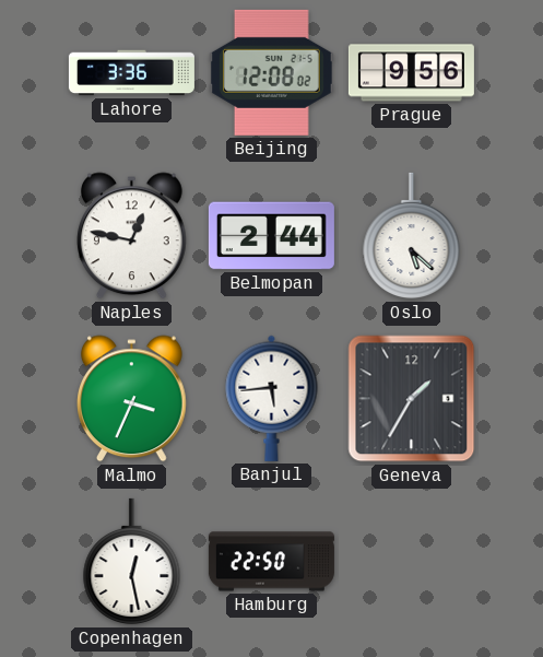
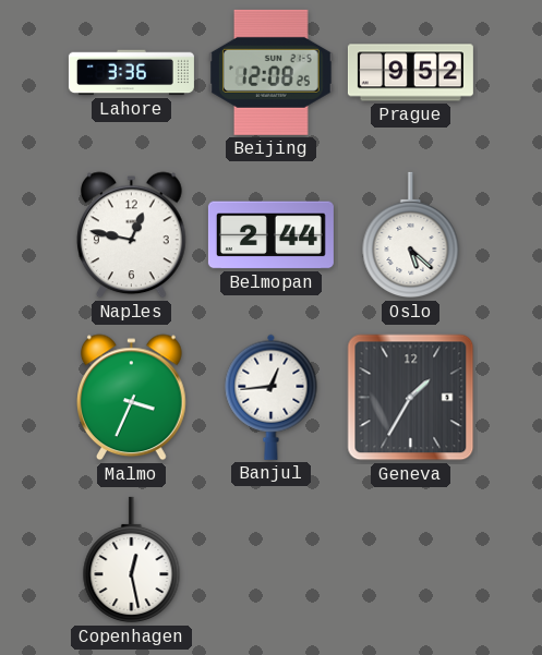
Beijing: 12:08:02 -> 12:08:25 (272, 72)
Prague: 9:56 -> 9:52 (410, 73)
Banjul: 5:44 -> 12:44 (272, 397)
Hamburg: 22:50 -> none (271, 562)
